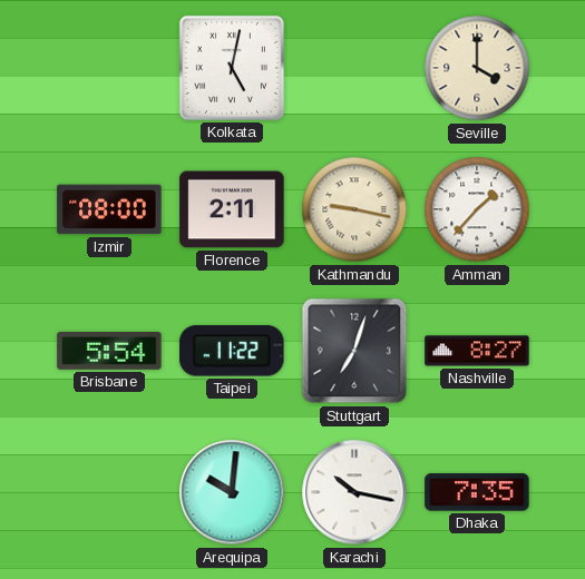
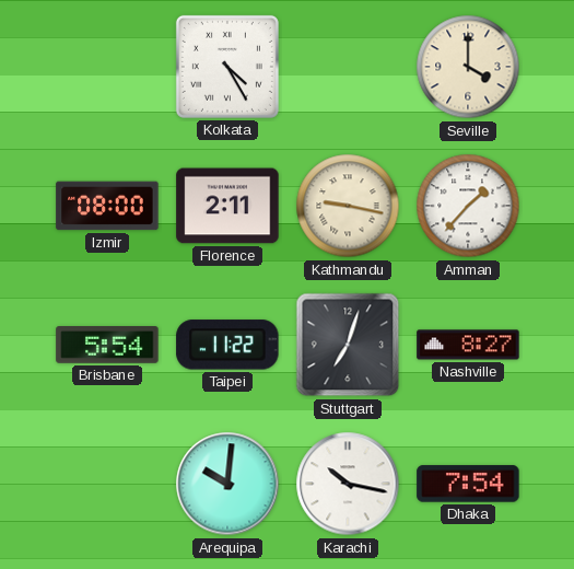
Kolkata: 5:02 -> 4:25 (227, 67)
Dhaka: 7:35 -> 7:54 (468, 484)
